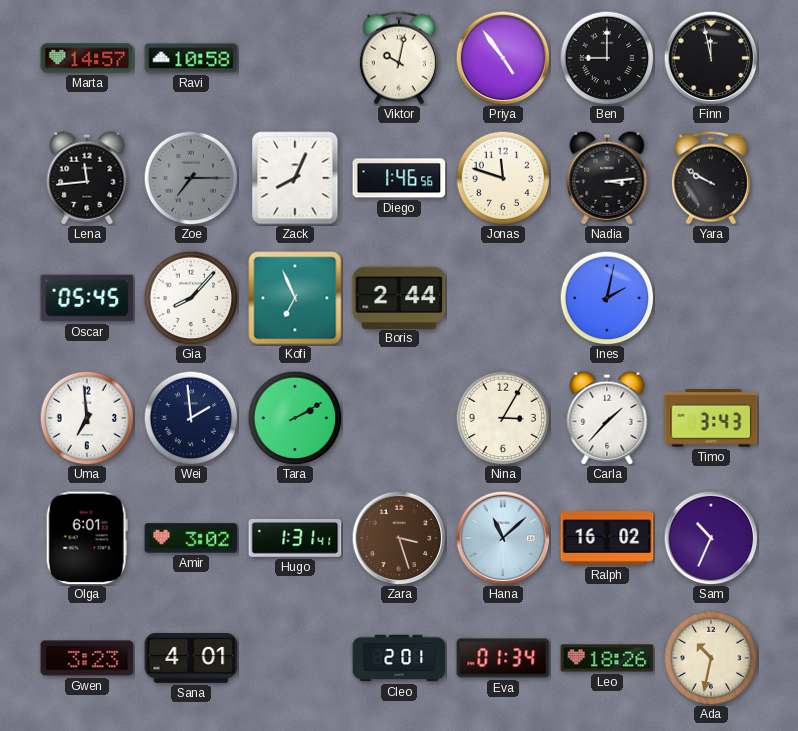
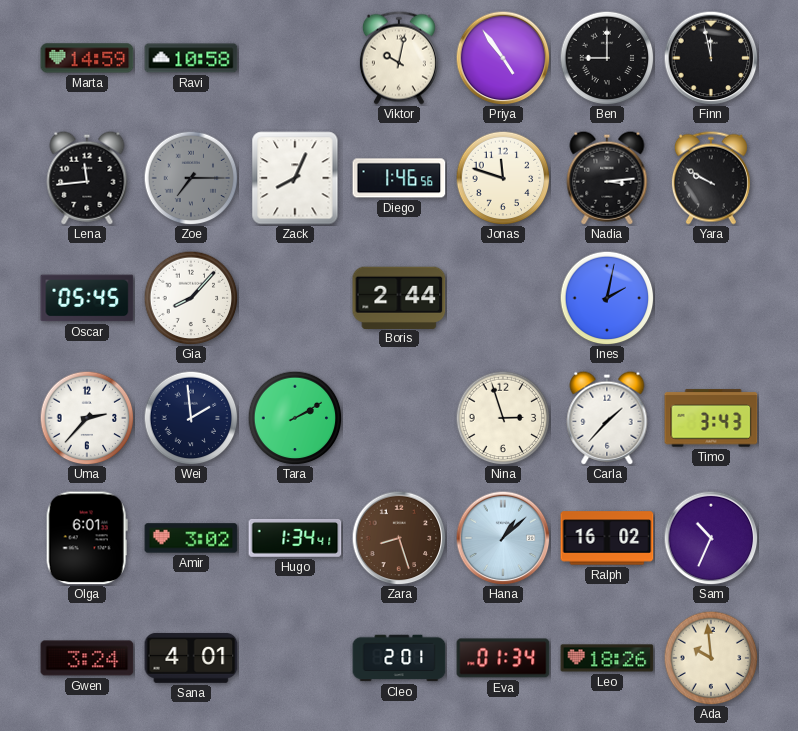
Marta: 14:57 -> 14:59 (87, 58)
Kofi: 6:56 -> none (295, 298)
Uma: 6:59 -> 2:37 (87, 418)
Nina: 3:05 -> 2:57 (503, 418)
Hugo: 1:31 -> 1:34 (295, 538)
Zara: 3:27 -> 8:27 (399, 538)
Hana: 11:08 -> 1:08 (503, 538)
Gwen: 3:23 -> 3:24 (87, 658)
Ada: 10:32 -> 9:59 (711, 658)
